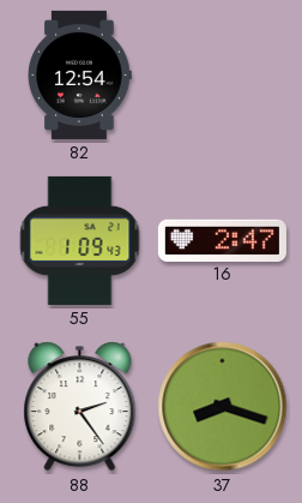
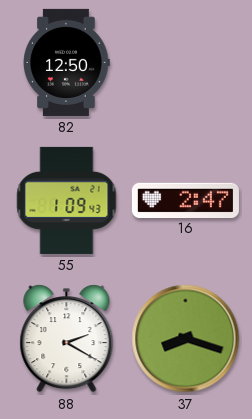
82: 12:54 -> 12:50 (66, 62)
88: 2:24 -> 2:20 (67, 339)
